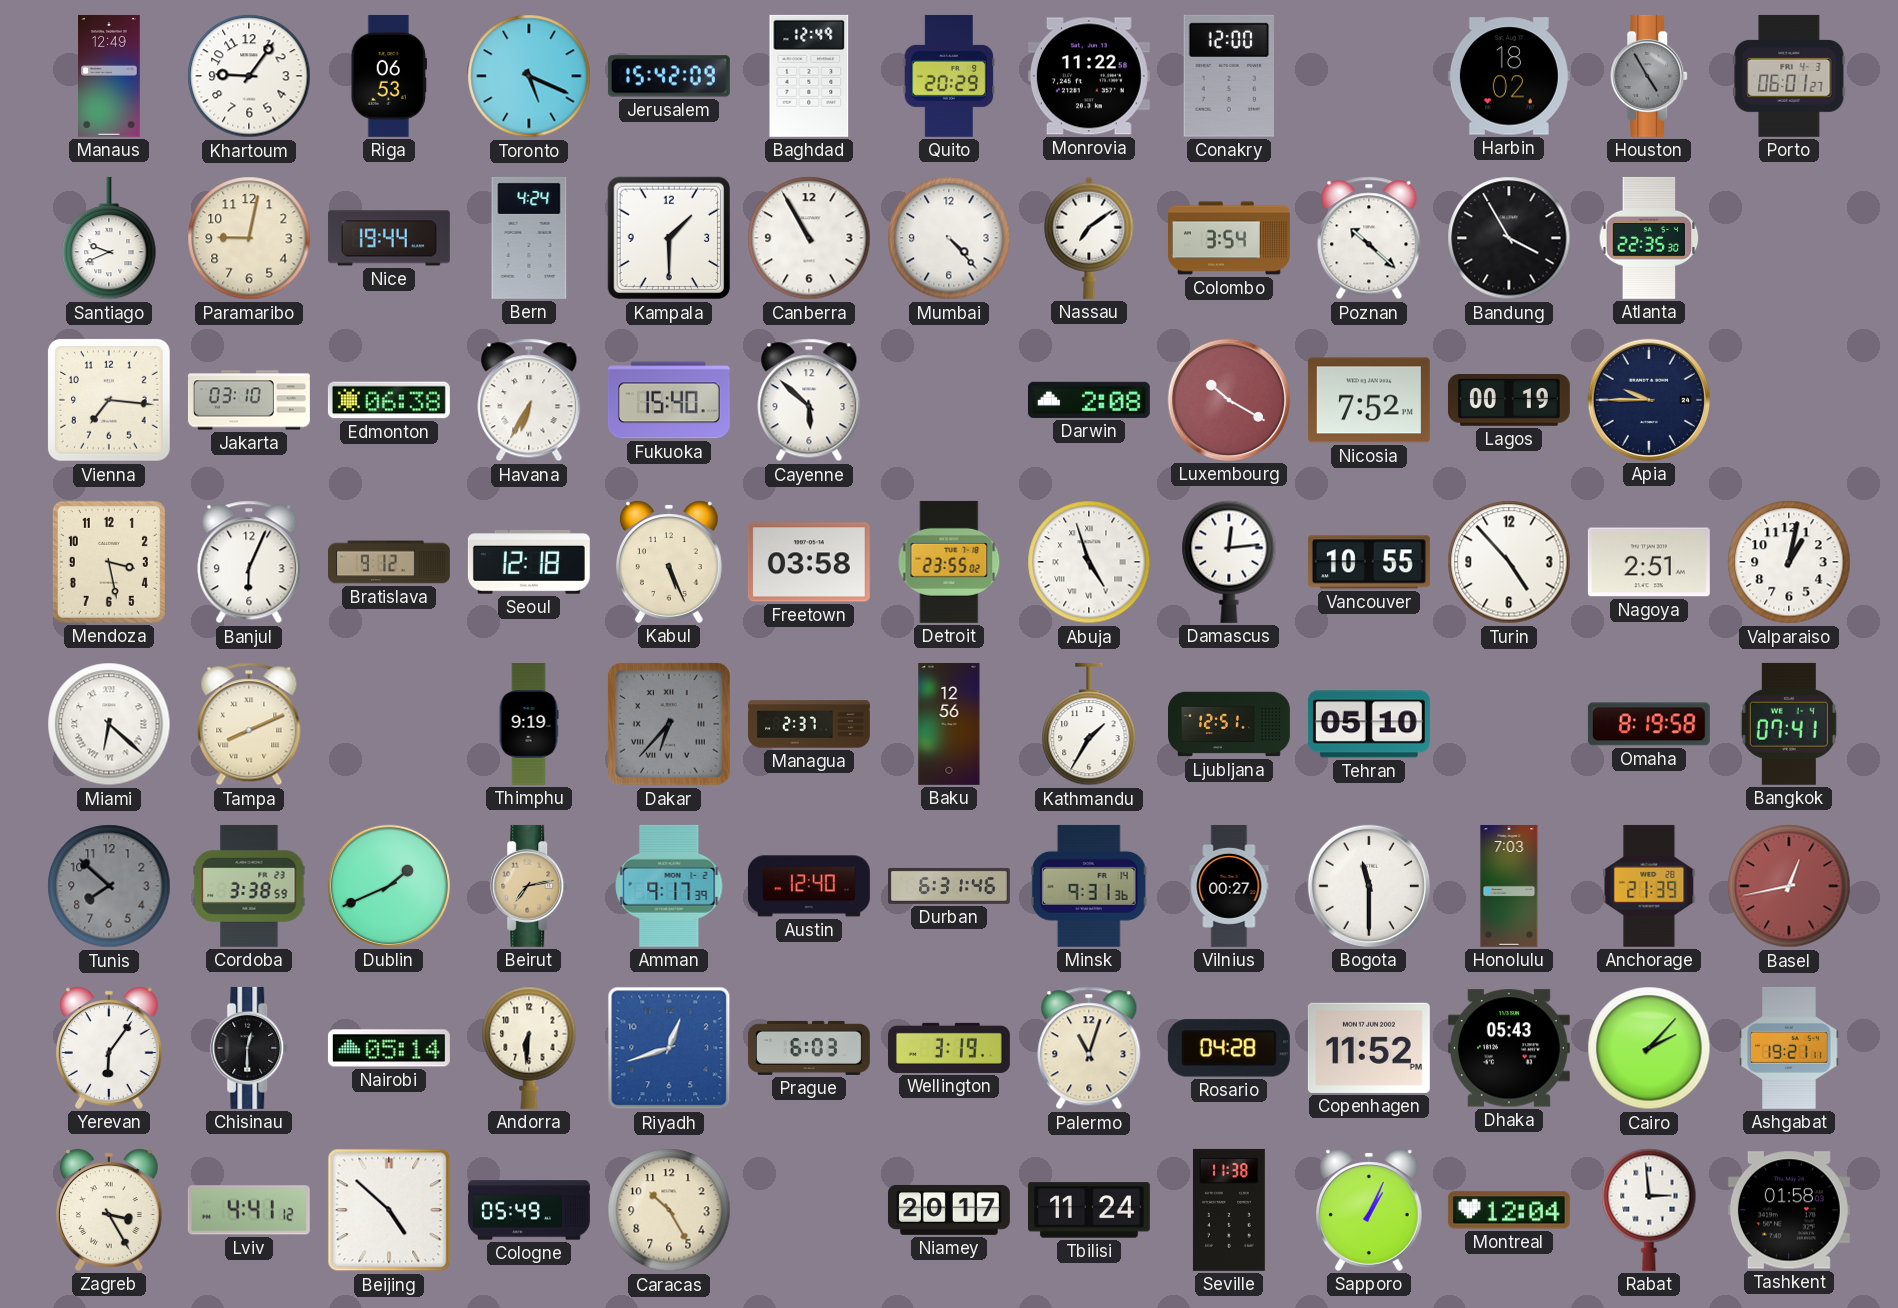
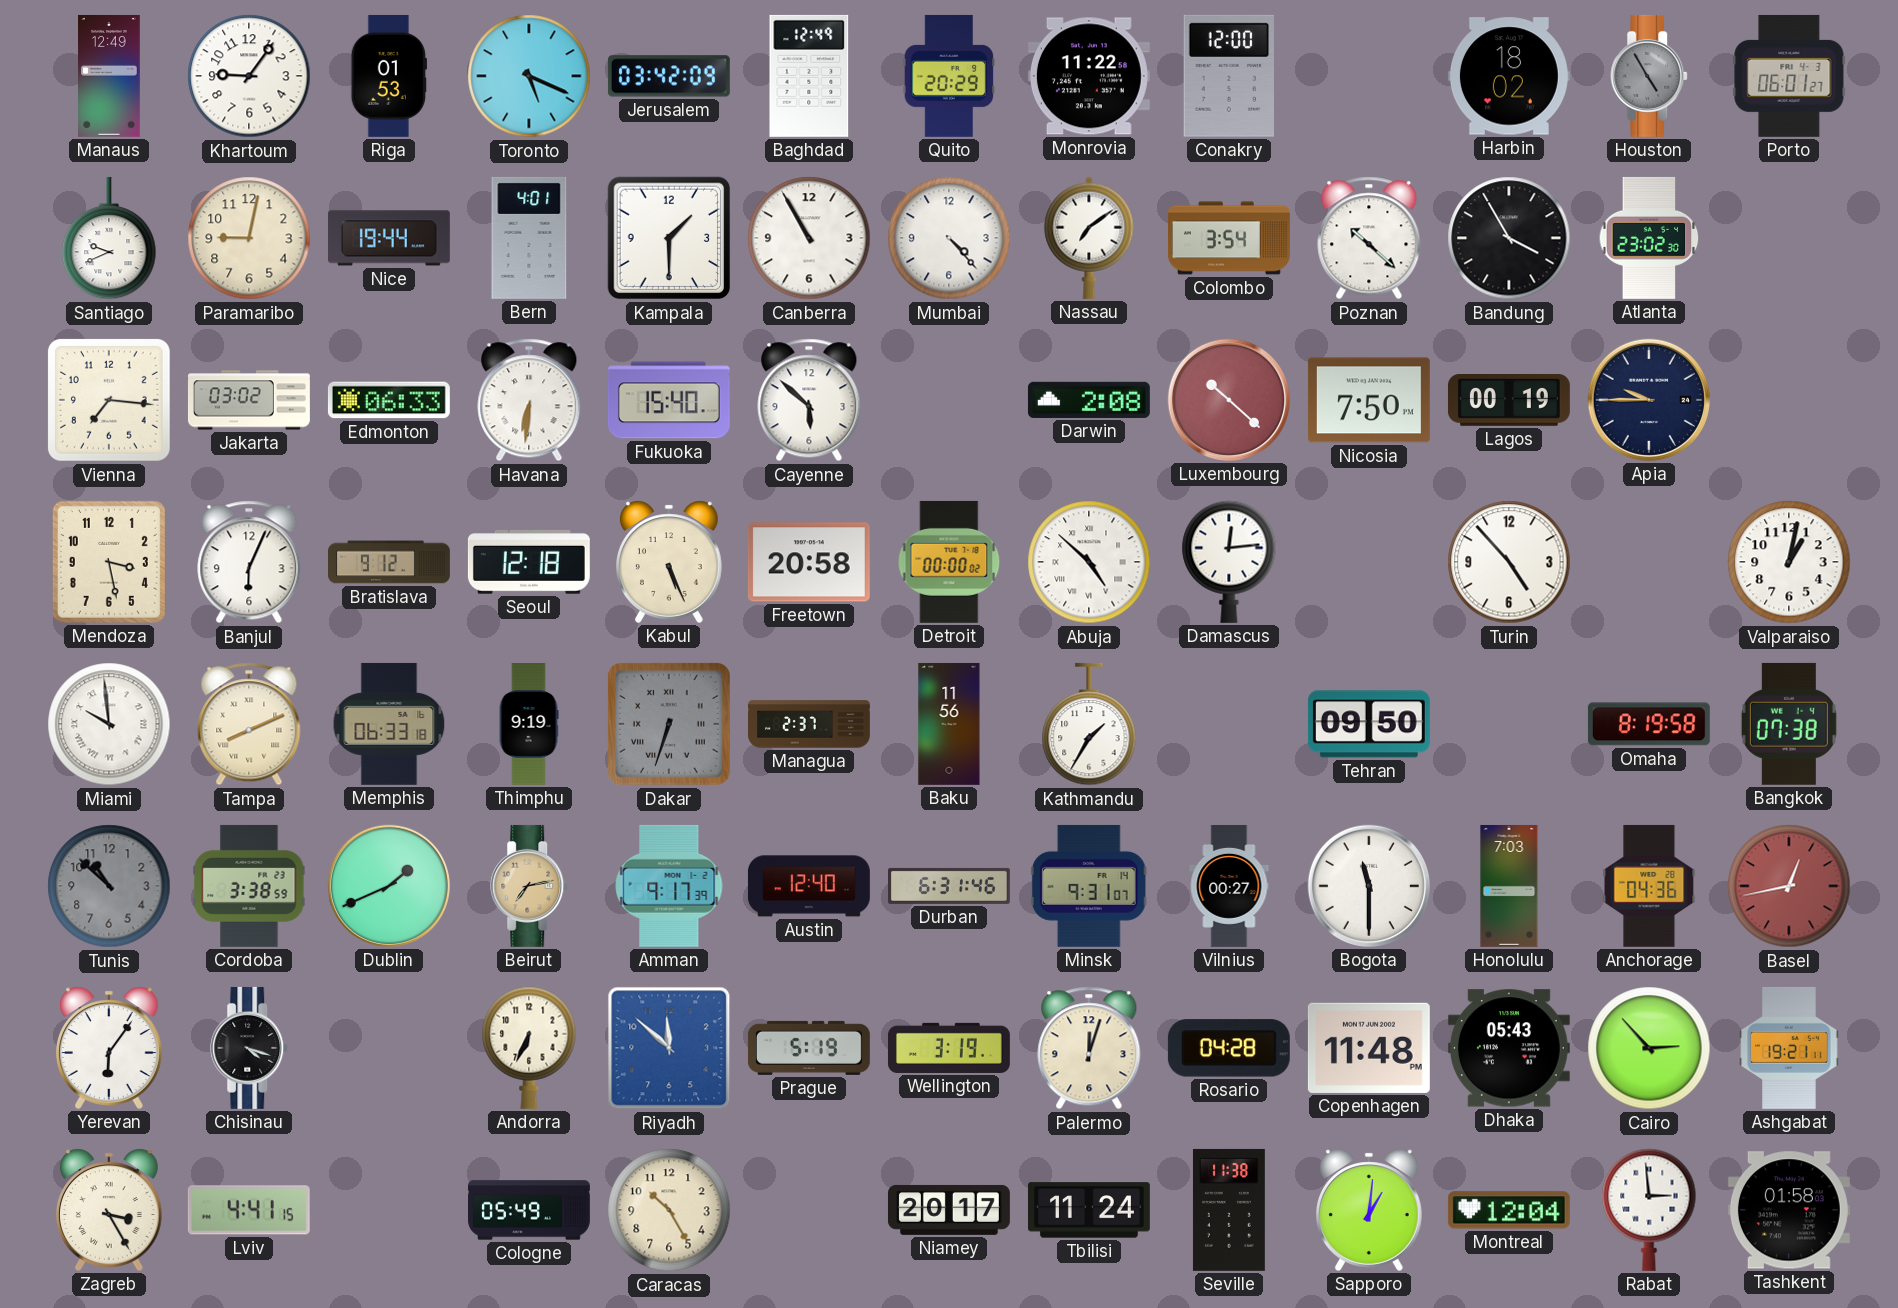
Riga: 06:53 -> 01:53 (388, 76)
Jerusalem: 15:42 -> 03:42 (669, 76)
Bern: 4:24 -> 4:01 (529, 238)
Atlanta: 22:35 -> 23:02 (1649, 238)
Jakarta: 03:10 -> 03:02 (249, 400)
Edmonton: 06:38 -> 06:33 (389, 400)
Havana: 6:35 -> 6:31 (529, 400)
Luxembourg: 10:20 -> 10:22 (1229, 400)
Nicosia: 7:52 -> 7:50 (1369, 400)
Freetown: 03:58 -> 20:58 (809, 562)
Detroit: 23:55 -> 00:00 (949, 562)
Abuja: 4:57 -> 4:52 (1089, 562)
Vancouver: 10:55 -> none (1369, 562)
Nagoya: 2:51 -> none (1649, 562)
Miami: 6:22 -> 9:59 (109, 724)
Memphis: none -> 06:33 (389, 724)
Dakar: 6:37 -> 6:33 (669, 724)
Baku: 12:56 -> 11:56 (949, 724)
Ljubljana: 12:51 -> none (1230, 724)
Tehran: 05:10 -> 09:50 (1369, 724)
Bangkok: 07:41 -> 07:38 (1789, 724)
Tunis: 7:52 -> 10:52 (109, 886)
Minsk: 9:31:36 -> 9:31:07 (1089, 886)
Anchorage: 21:39 -> 04:36 (1649, 886)
Chisinau: 12:30 -> 4:18 (250, 1048)
Nairobi: 05:14 -> none (389, 1048)
Andorra: 6:31 -> 6:34 (529, 1048)
Riyadh: 12:42 -> 11:52 (669, 1048)
Prague: 6:03 -> 5:19 (809, 1048)
Palermo: 11:03 -> 12:03 (1089, 1048)
Copenhagen: 11:52 -> 11:48 (1369, 1048)
Cairo: 2:07 -> 2:53 (1649, 1048)
Lviv: 4:41:12 -> 4:41:15 (249, 1210)
Beijing: 4:52 -> none (389, 1210)
Sapporo: 1:04 -> 1:01 (1370, 1210)
